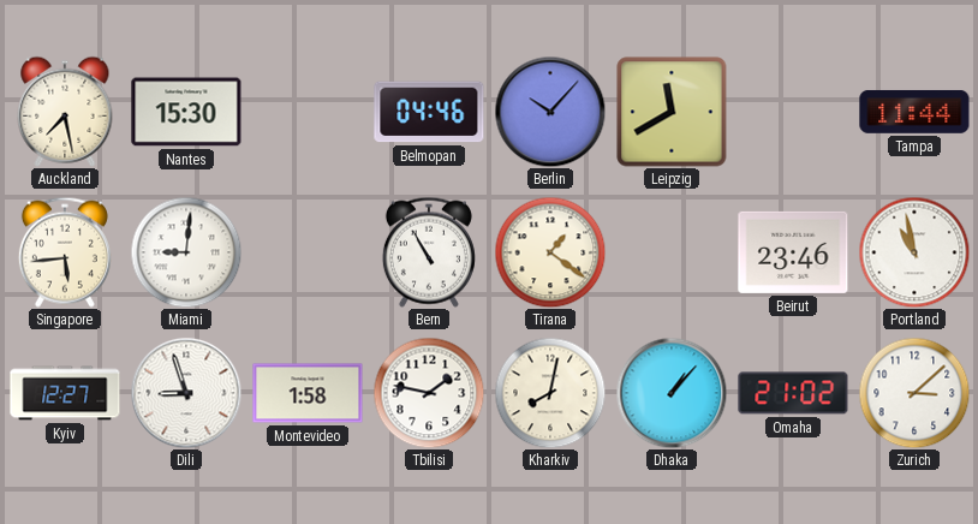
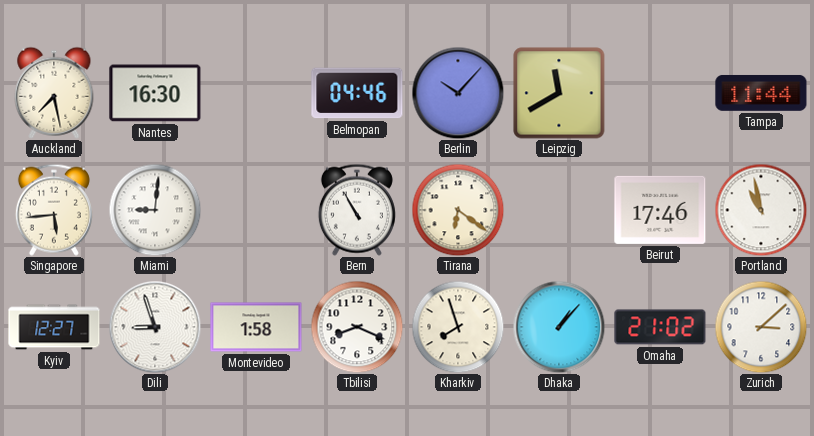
Nantes: 15:30 -> 16:30 (155, 93)
Tirana: 1:21 -> 6:21 (458, 210)
Beirut: 23:46 -> 17:46 (660, 210)
Tbilisi: 1:47 -> 8:19 (357, 327)
Kharkiv: 8:02 -> 7:57 (458, 327)
